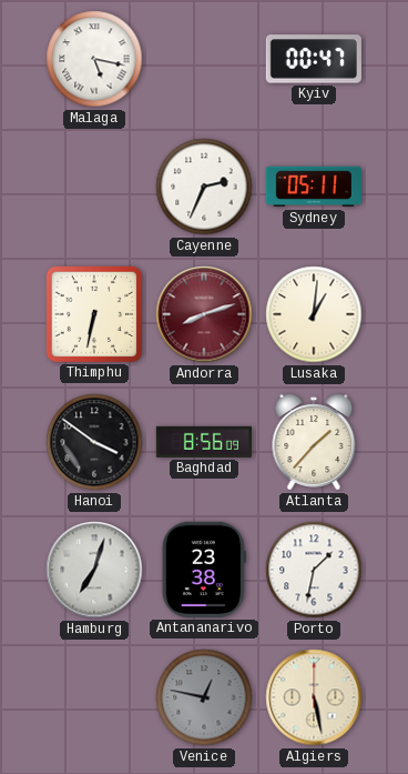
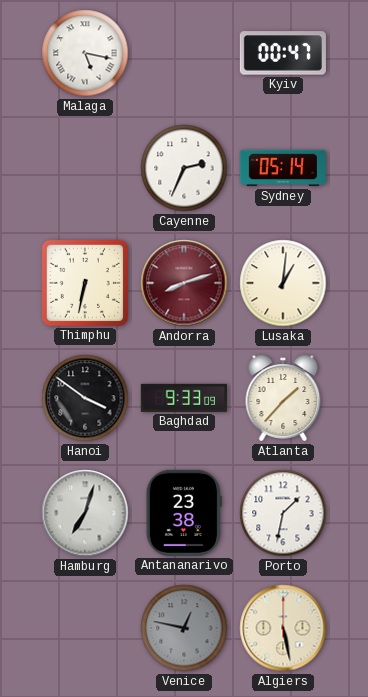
Sydney: 05:11 -> 05:14 (283, 168)
Baghdad: 8:56 -> 9:33 (184, 398)
